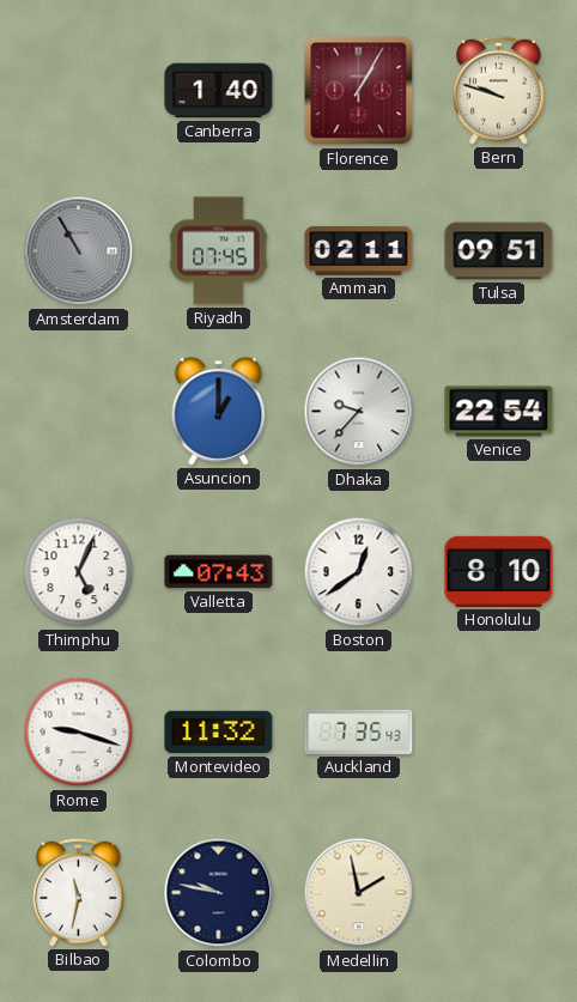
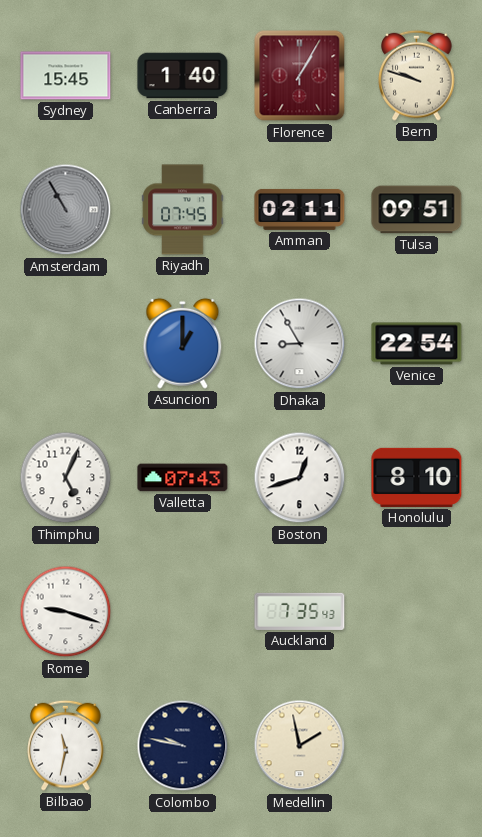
Sydney: none -> 15:45 (66, 76)
Dhaka: 9:37 -> 8:55 (300, 344)
Boston: 12:39 -> 12:42 (300, 478)
Montevideo: 11:32 -> none (219, 733)
